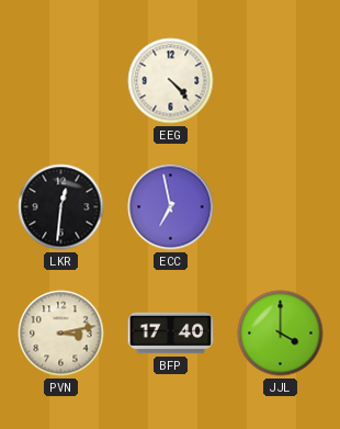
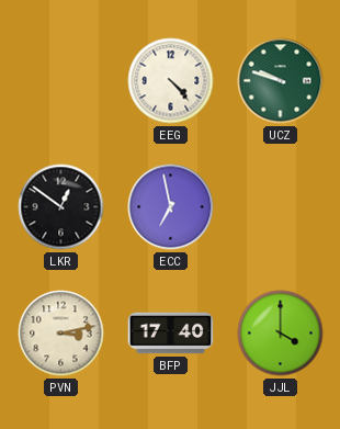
UCZ: none -> 9:48 (281, 81)
LKR: 12:31 -> 12:51 (61, 207)
